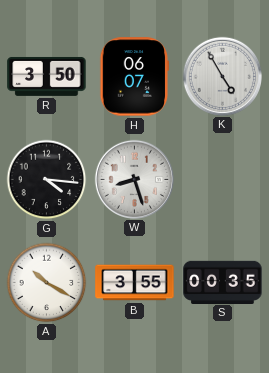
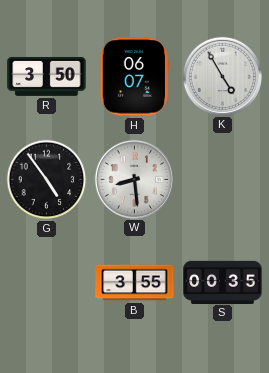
G: 4:16 -> 4:54 (47, 180)
W: 8:27 -> 8:29 (134, 179)
A: 10:20 -> none (47, 283)
